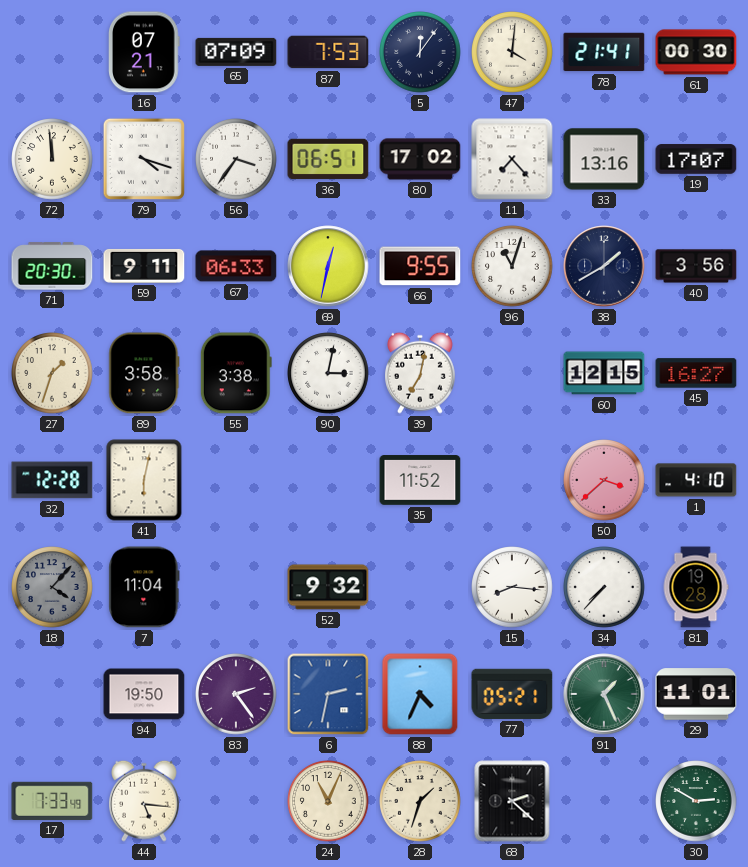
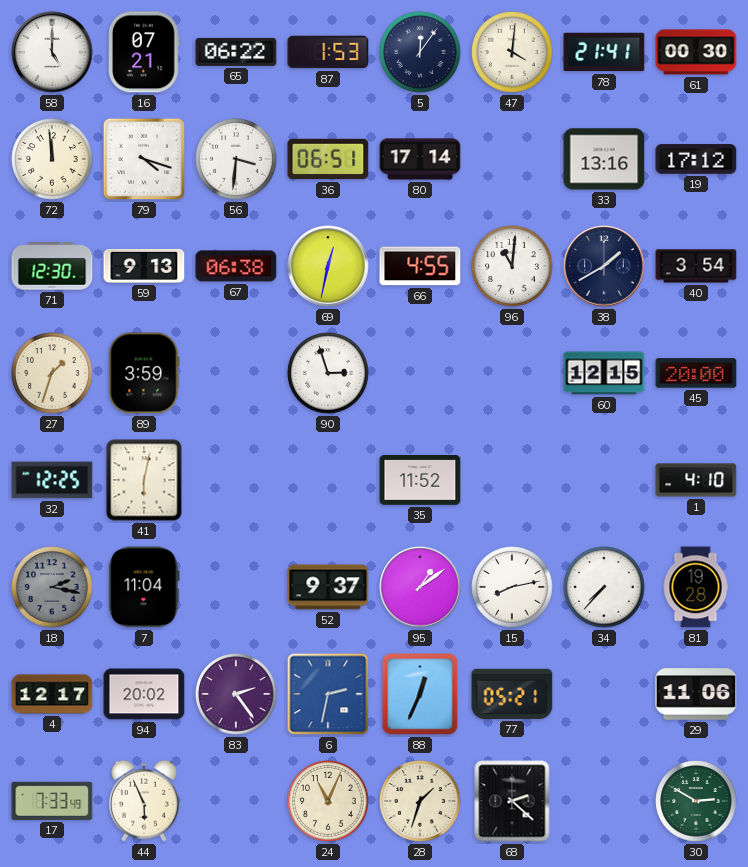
58: none -> 5:00 (52, 52)
65: 07:09 -> 06:22 (236, 52)
87: 7:53 -> 1:53 (328, 52)
56: 3:36 -> 3:31 (236, 159)
80: 17:02 -> 17:14 (420, 159)
11: 7:23 -> none (512, 159)
19: 17:07 -> 17:12 (696, 159)
71: 20:30 -> 12:30 (52, 266)
59: 9:11 -> 9:13 (144, 266)
67: 06:33 -> 06:38 (236, 266)
66: 9:55 -> 4:55 (420, 266)
96: 11:03 -> 11:01 (512, 266)
40: 3:56 -> 3:54 (696, 266)
89: 3:58 -> 3:59 (144, 373)
55: 3:38 -> none (236, 373)
90: 3:02 -> 2:57 (328, 373)
39: 7:02 -> none (421, 373)
45: 16:27 -> 20:00 (696, 373)
32: 12:28 -> 12:25 (52, 480)
50: 3:38 -> none (604, 480)
18: 4:07 -> 2:17 (52, 587)
52: 9:32 -> 9:37 (328, 587)
95: none -> 1:09 (420, 587)
15: 8:16 -> 8:13 (512, 587)
4: none -> 12:17 (52, 694)
94: 19:50 -> 20:02 (144, 694)
88: 4:34 -> 12:34 (420, 694)
91: 1:26 -> none (604, 694)
29: 11:01 -> 11:06 (696, 694)
44: 5:16 -> 5:56 (145, 801)
